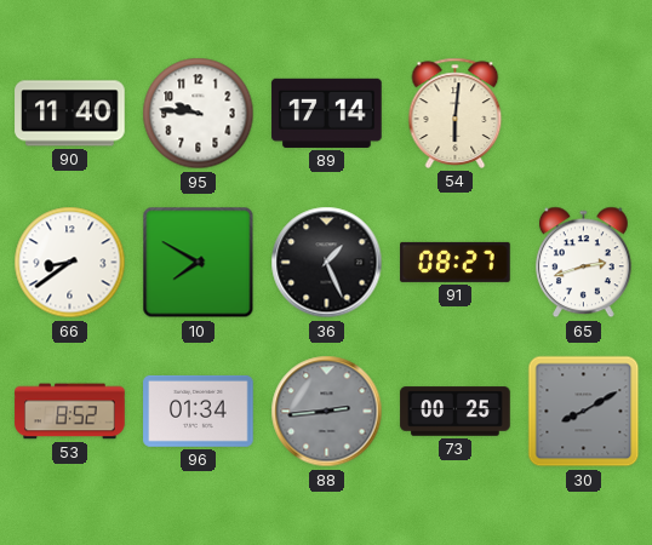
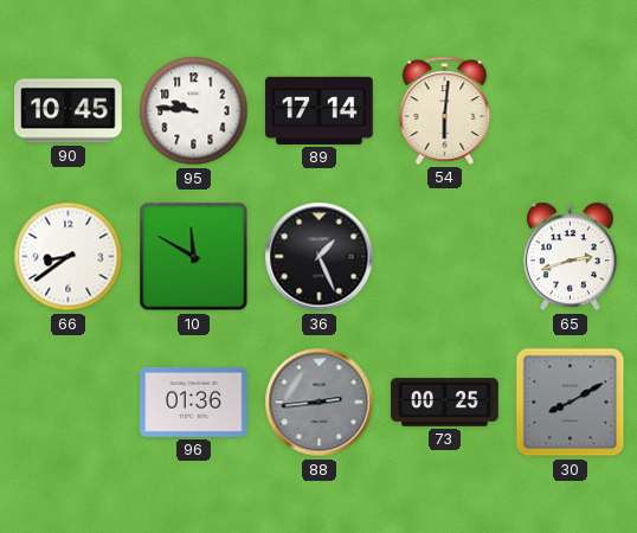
90: 11:40 -> 10:45 (69, 111)
10: 7:50 -> 11:50 (194, 257)
91: 08:27 -> none (456, 262)
53: 8:52 -> none (70, 412)
96: 01:34 -> 01:36 (194, 402)
